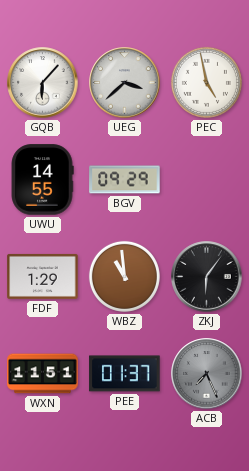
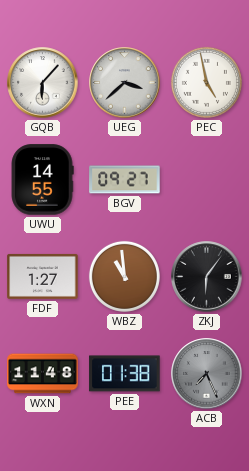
BGV: 09:29 -> 09:27 (125, 180)
FDF: 1:29 -> 1:27 (43, 276)
WXN: 11:51 -> 11:48 (43, 374)
PEE: 01:37 -> 01:38 (125, 374)
